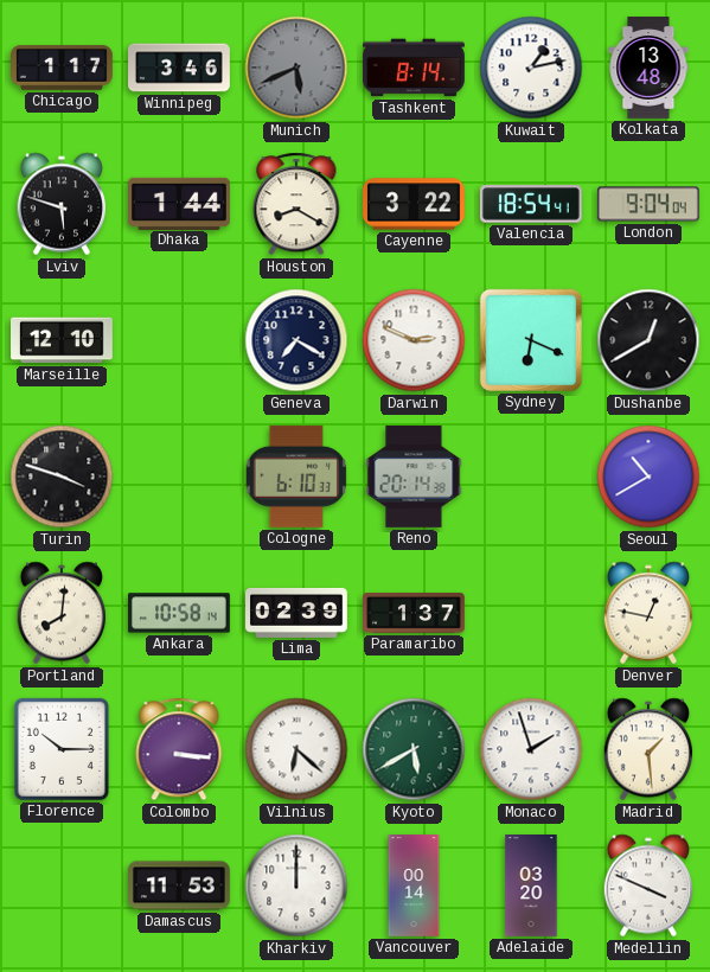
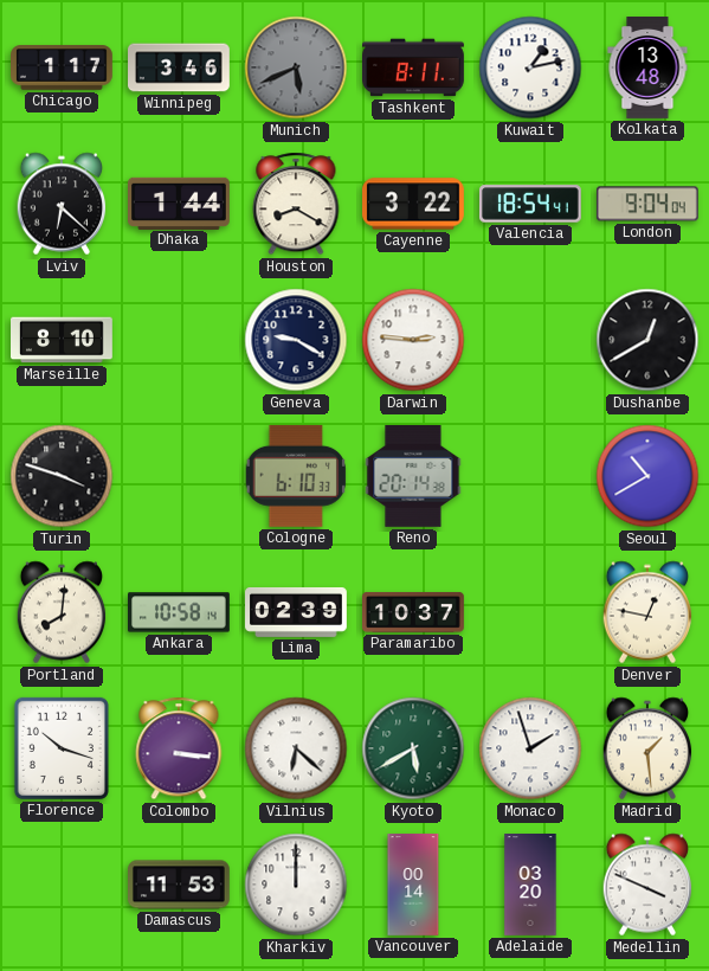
Tashkent: 8:14 -> 8:11 (414, 67)
Lviv: 5:48 -> 6:22 (62, 204)
Marseille: 12:10 -> 8:10 (63, 340)
Geneva: 7:20 -> 9:20 (296, 340)
Darwin: 2:49 -> 2:46 (413, 340)
Sydney: 6:19 -> none (531, 340)
Paramaribo: 1:37 -> 10:37 (414, 612)
Florence: 10:15 -> 10:18 (62, 748)
